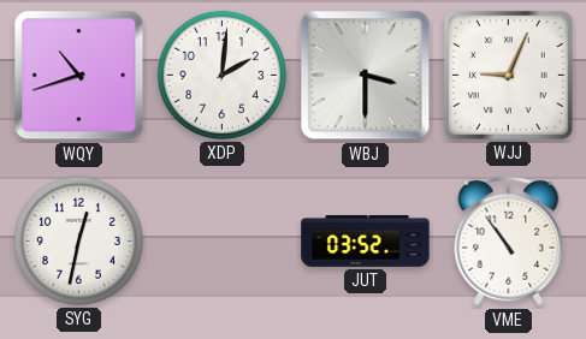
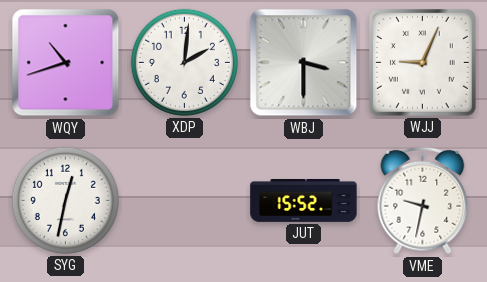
JUT: 03:52 -> 15:52 (304, 201)
VME: 10:54 -> 9:32 (423, 201)
